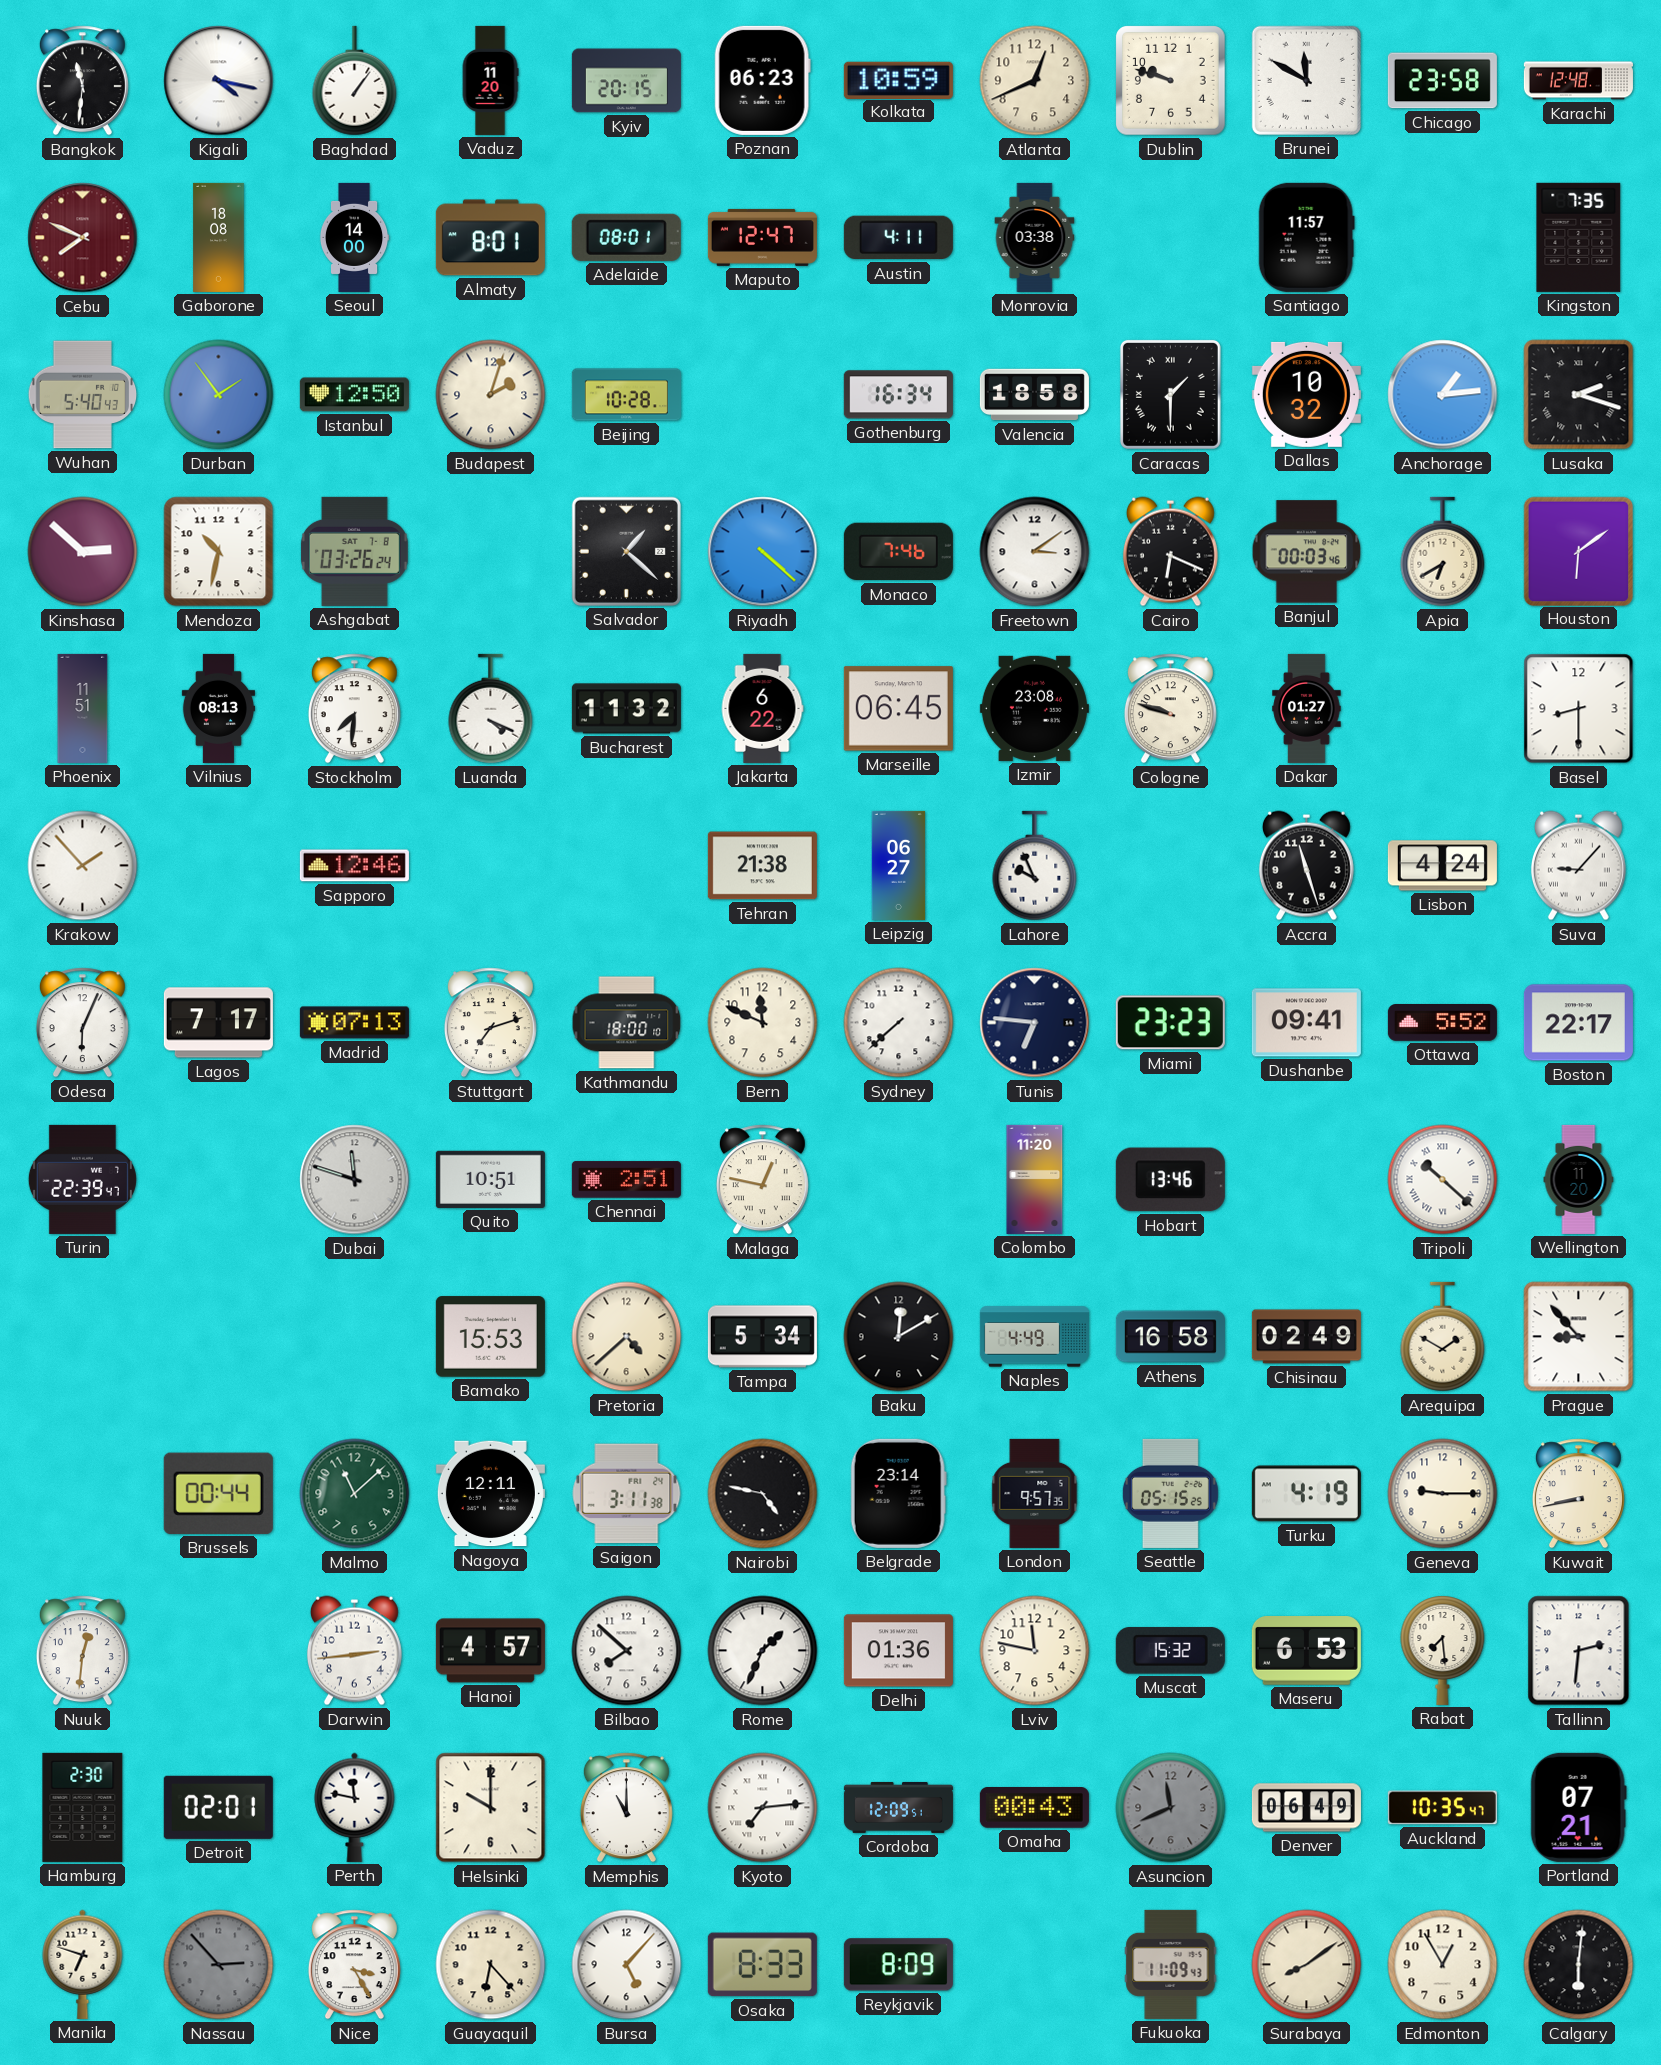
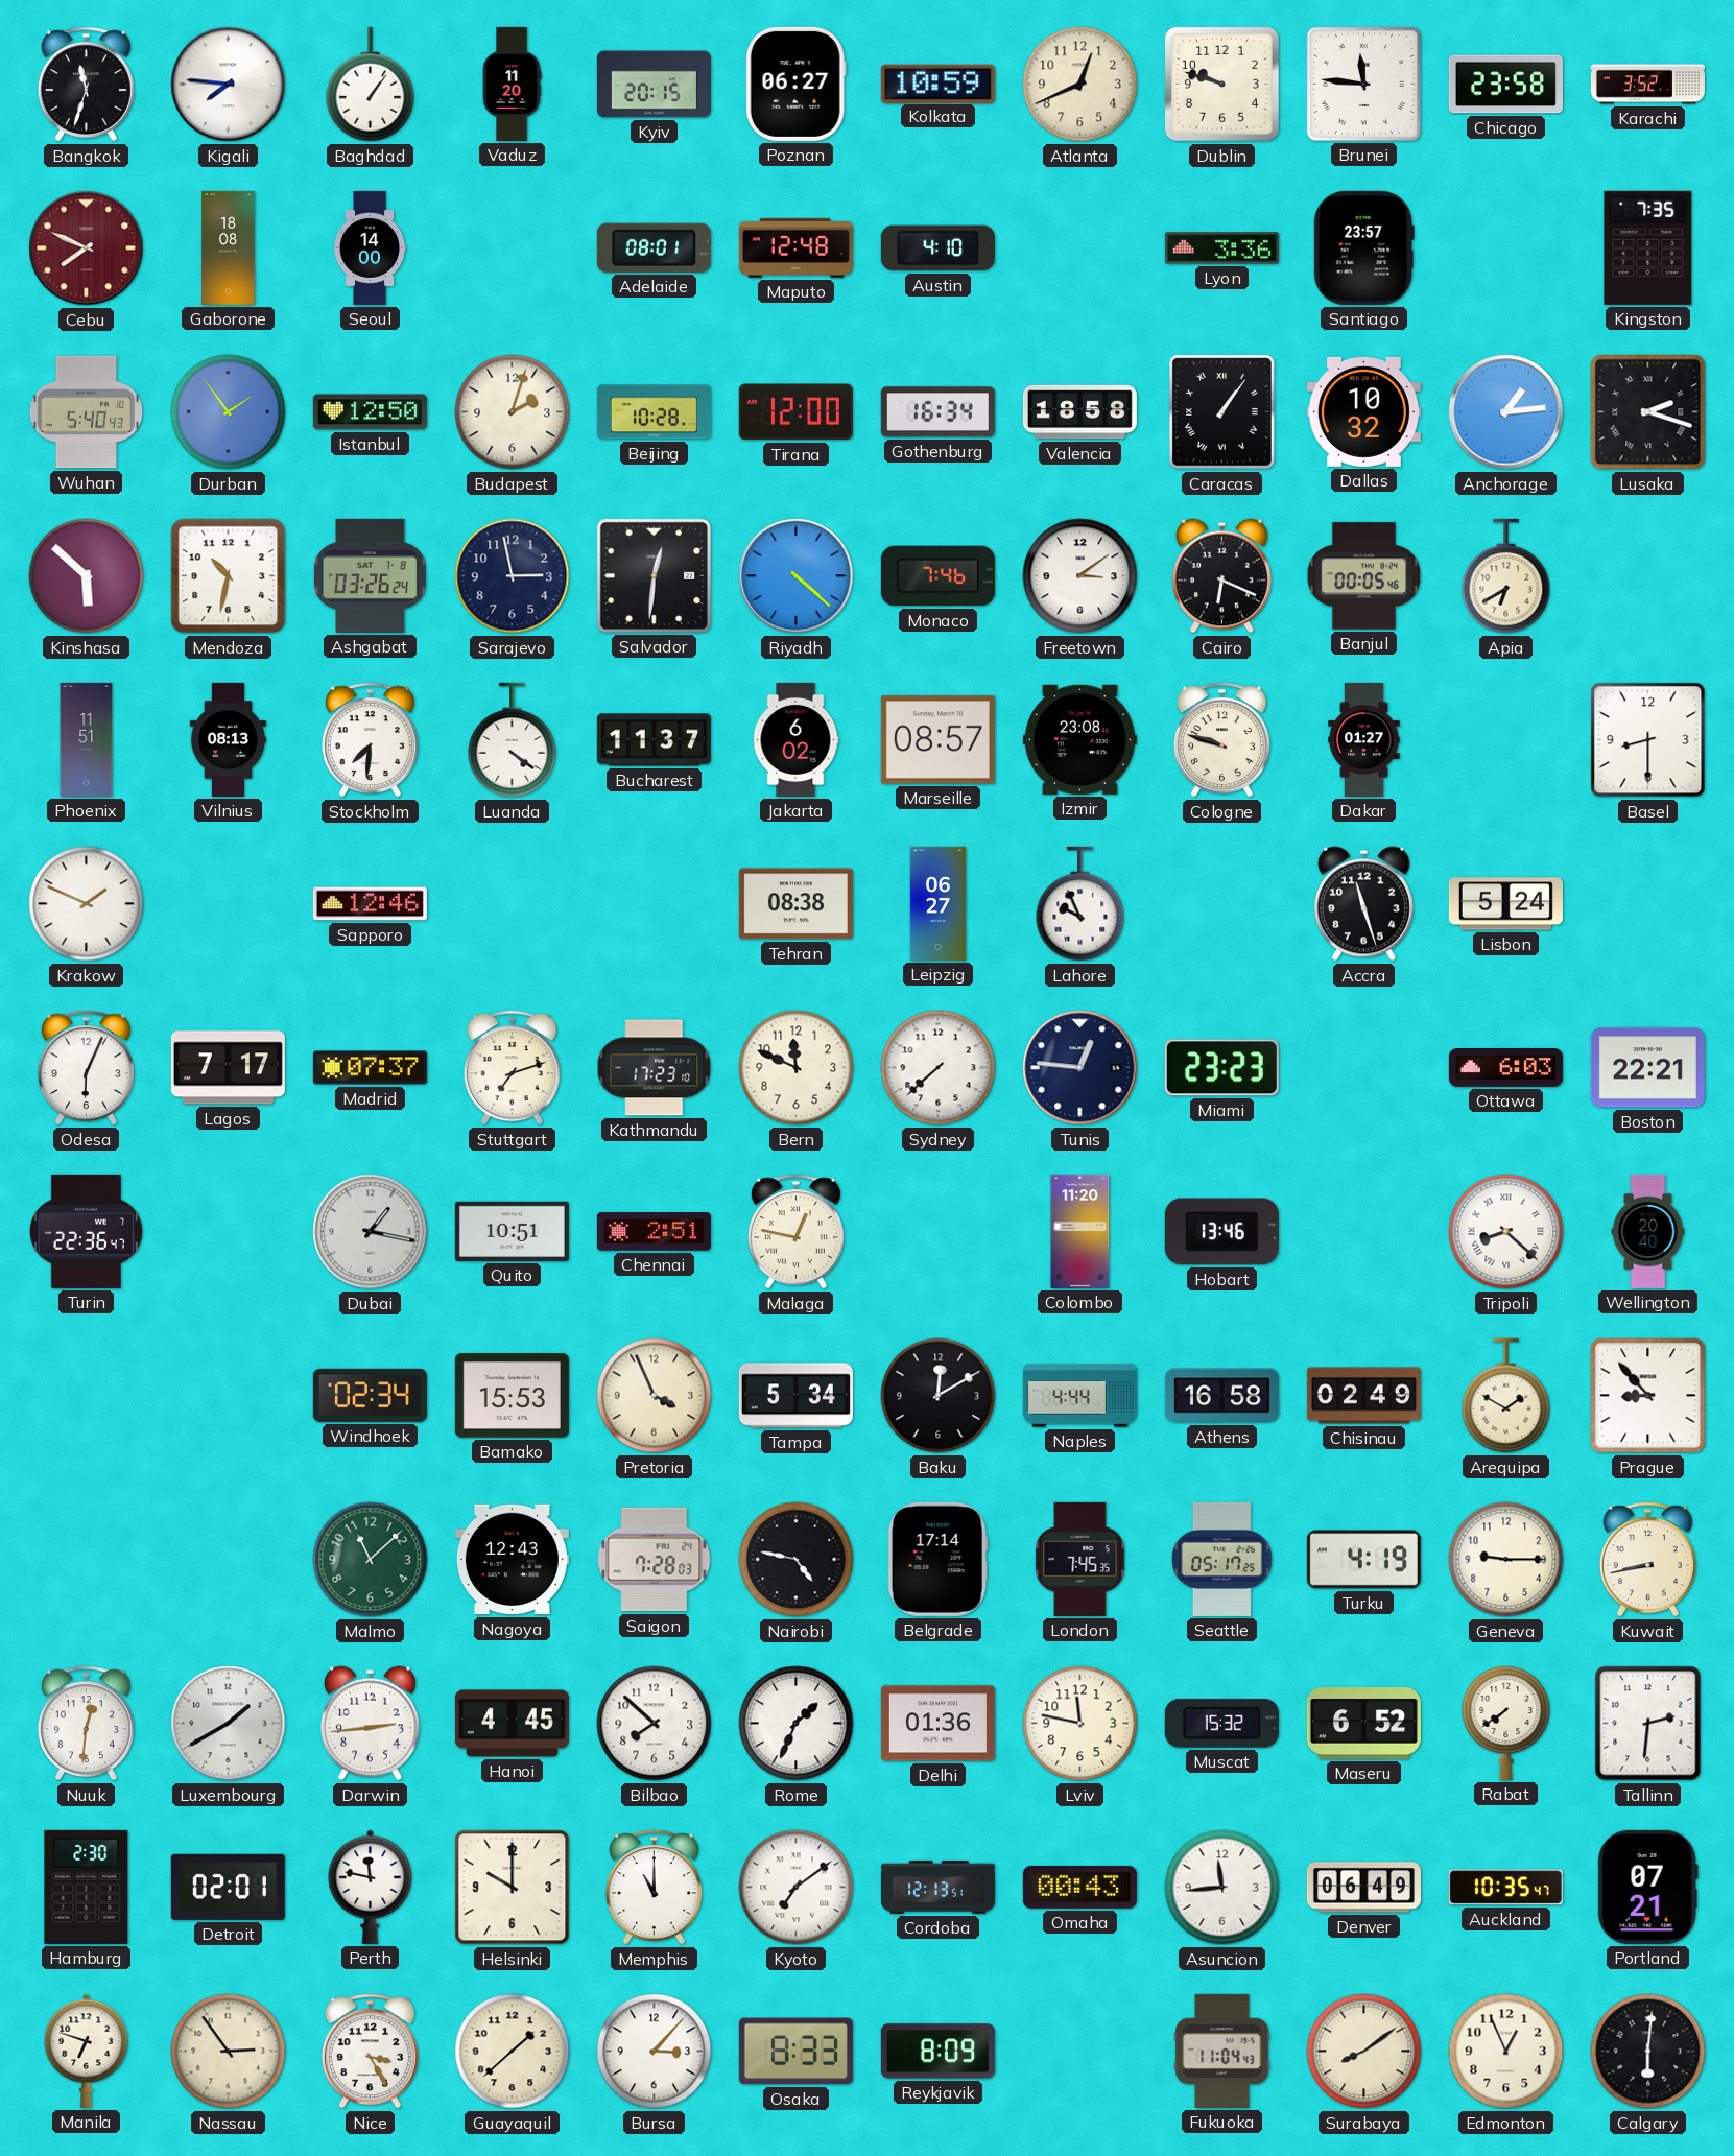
Bangkok: 11:31 -> 11:33 (86, 85)
Kigali: 4:17 -> 7:46 (229, 85)
Poznan: 06:23 -> 06:27 (795, 84)
Brunei: 11:50 -> 11:46 (1363, 84)
Karachi: 12:48 -> 3:52 (1647, 85)
Almaty: 8:01 -> none (490, 238)
Maputo: 12:47 -> 12:48 (795, 247)
Austin: 4:11 -> 4:10 (937, 248)
Monrovia: 03:38 -> none (1035, 237)
Lyon: none -> 3:36 (1221, 248)
Santiago: 11:57 -> 23:57 (1363, 247)
Tirana: none -> 12:00 (795, 412)
Caracas: 1:30 -> 1:06 (1221, 411)
Kinshasa: 2:52 -> 5:52 (87, 576)
Sarajevo: none -> 2:58 (513, 576)
Salvador: 1:22 -> 12:31 (654, 575)
Banjul: 00:03 -> 00:05 (1364, 576)
Houston: 6:09 -> none (1578, 551)
Luanda: 4:19 -> 4:21 (513, 740)
Bucharest: 11:32 -> 11:37 (654, 740)
Jakarta: 6:22 -> 6:02 (795, 739)
Marseille: 06:45 -> 08:57 (937, 740)
Krakow: 1:53 -> 1:49 (87, 904)
Tehran: 21:38 -> 08:38 (795, 904)
Lisbon: 4:24 -> 5:24 (1505, 904)
Suva: 9:07 -> none (1578, 866)
Madrid: 07:13 -> 07:37 (370, 1068)
Kathmandu: 18:00 -> 17:23 (655, 1068)
Tunis: 6:46 -> 12:46 (1080, 1068)
Dushanbe: 09:41 -> none (1306, 1023)
Ottawa: 5:52 -> 6:03 (1505, 1068)
Boston: 22:17 -> 22:21 (1647, 1068)
Turin: 22:39 -> 22:36 (86, 1231)
Dubai: 11:48 -> 1:17 (371, 1232)
Tripoli: 10:22 -> 8:22 (1506, 1232)
Wellington: 11:20 -> 20:40 (1648, 1231)
Windhoek: none -> 02:34 (370, 1395)
Pretoria: 4:38 -> 3:56 (655, 1396)
Naples: 4:49 -> 4:44 (1079, 1396)
Brussels: 00:44 -> none (218, 1493)
Nagoya: 12:11 -> 12:43 (512, 1560)
Saigon: 3:11 -> 7:28 (655, 1560)
Belgrade: 23:14 -> 17:14 (937, 1559)
London: 9:57 -> 7:45 (1080, 1559)
Seattle: 05:15 -> 05:17 (1221, 1559)
Luxembourg: none -> 1:40 (229, 1724)
Hanoi: 4:57 -> 4:45 (512, 1724)
Maseru: 6:53 -> 6:52 (1363, 1724)
Rabat: 7:29 -> 7:39 (1506, 1723)
Kyoto: 7:14 -> 7:09 (797, 1888)
Cordoba: 12:09 -> 12:13 (937, 1887)
Asuncion: 11:41 -> 11:44 (1222, 1888)
Asuncion dial: grey -> white (1222, 1888)
Nassau: 2:53 -> 2:54 (229, 2052)
Nassau dial: grey -> cream (229, 2052)
Guayaquil: 6:23 -> 1:38 (513, 2052)
Bursa: 5:07 -> 3:07 (655, 2052)
Fukuoka: 11:09 -> 11:04 (1222, 2051)
Edmonton: 12:55 -> 12:56 (1506, 2052)
